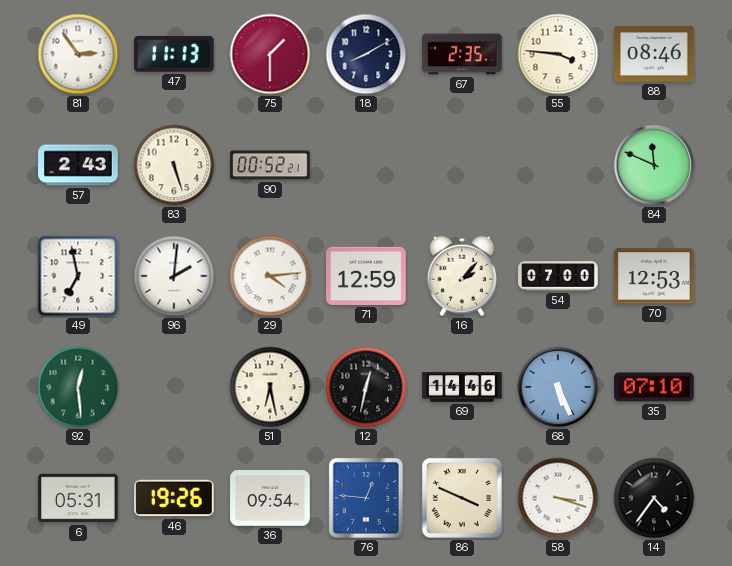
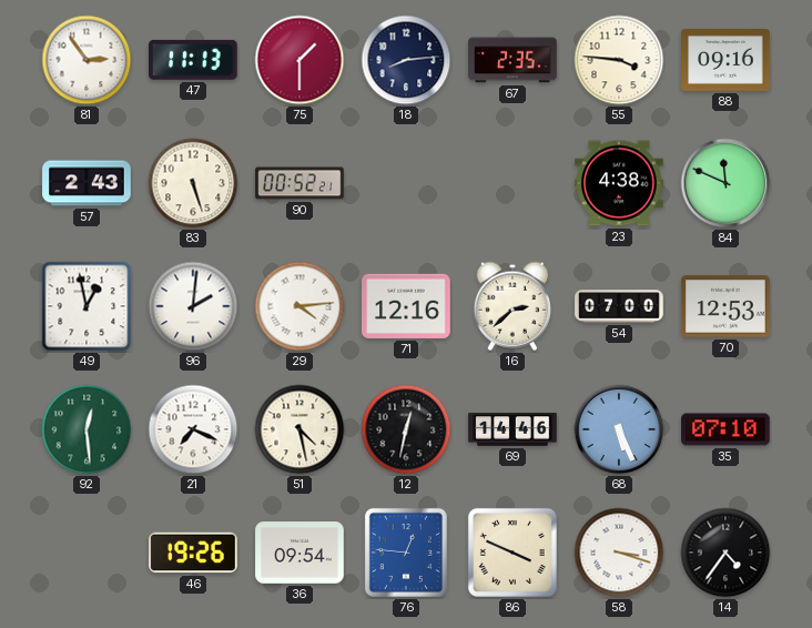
18: 8:10 -> 8:14 (406, 60)
88: 08:46 -> 09:16 (725, 60)
23: none -> 4:38 (619, 183)
49: 6:58 -> 12:58 (87, 306)
71: 12:59 -> 12:16 (406, 306)
16: 2:07 -> 2:38 (512, 306)
21: none -> 7:19 (193, 429)
51: 6:28 -> 4:28 (300, 429)
6: 05:31 -> none (78, 498)
